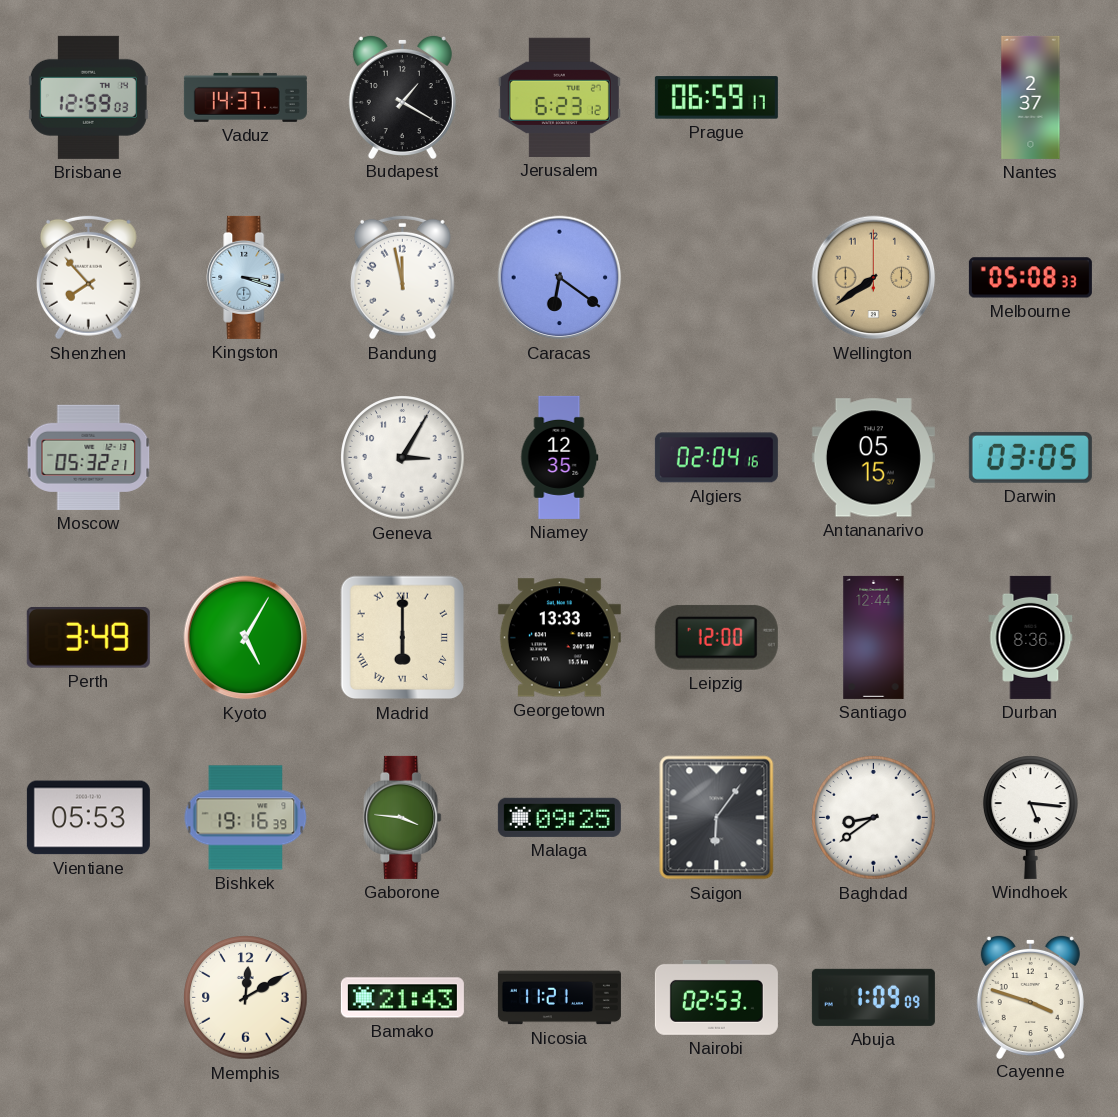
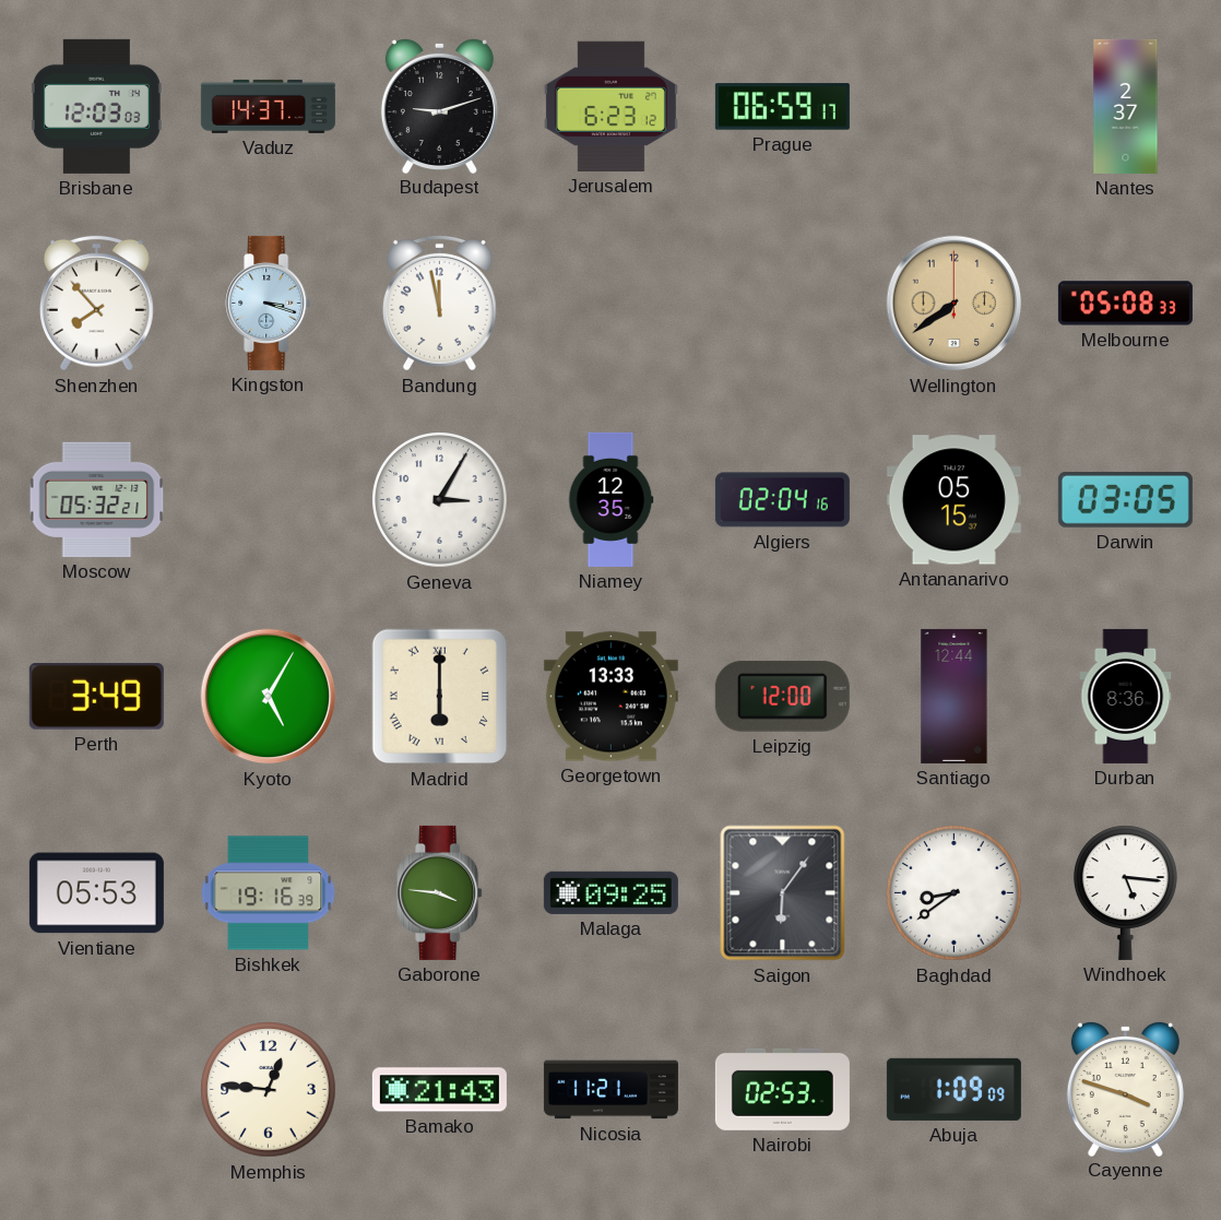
Brisbane: 12:59 -> 12:03 (96, 106)
Budapest: 1:20 -> 9:12 (439, 105)
Caracas: 6:21 -> none (560, 278)
Memphis: 12:10 -> 12:46 (269, 1090)
